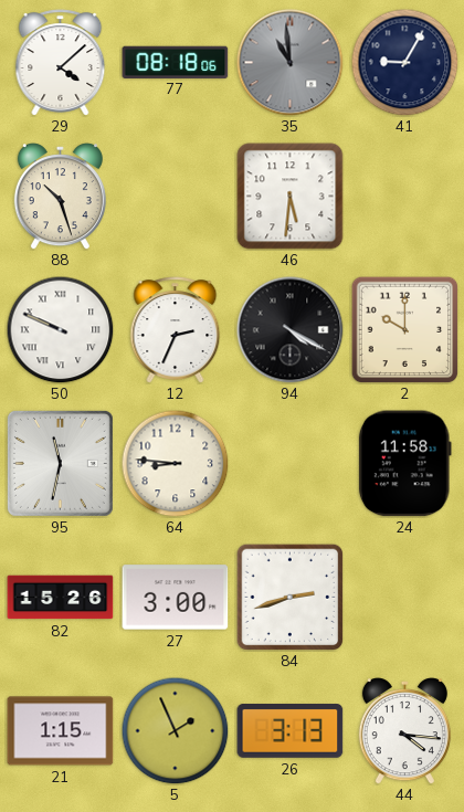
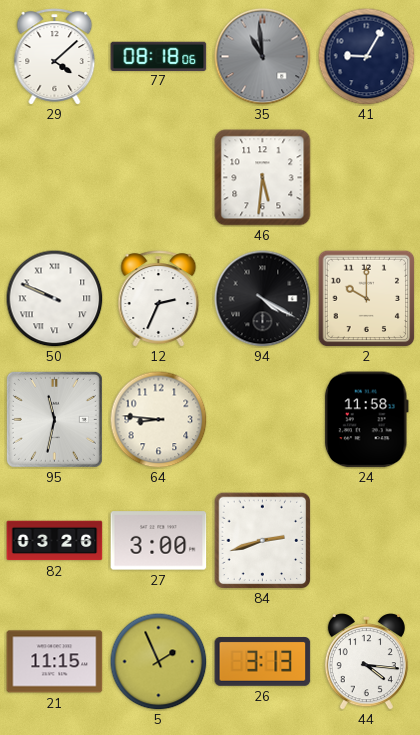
88: 10:27 -> none (60, 197)
82: 15:26 -> 03:26 (55, 541)
21: 1:15 -> 11:15 (55, 662)
